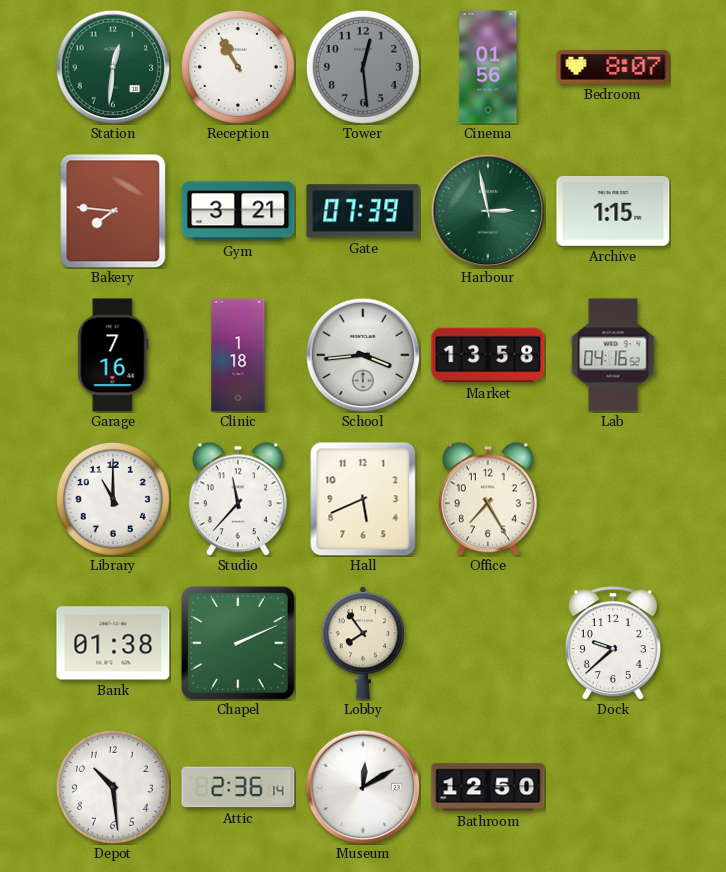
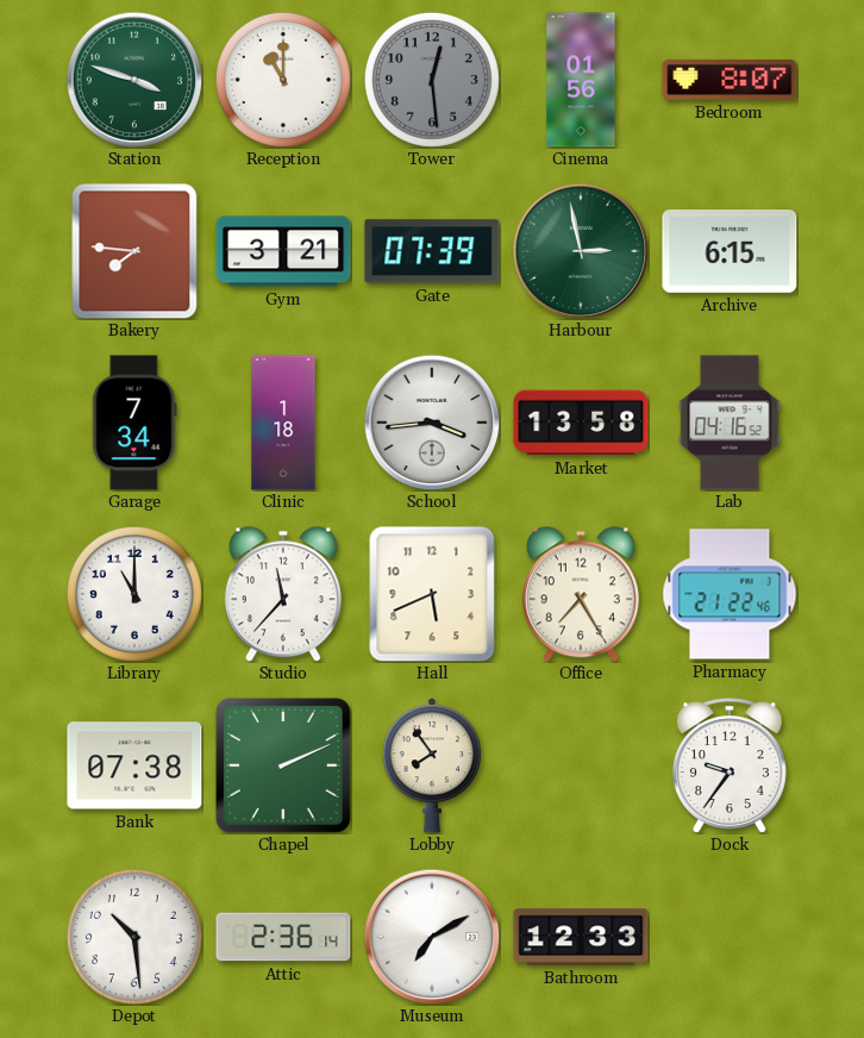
Station: 12:31 -> 3:48 (134, 80)
Reception: 10:55 -> 11:00 (283, 80)
Archive: 1:15 -> 6:15 (730, 252)
Garage: 7:16 -> 7:34 (134, 423)
Pharmacy: none -> 21:22 (730, 594)
Bank: 01:38 -> 07:38 (134, 765)
Dock: 9:38 -> 9:36 (730, 765)
Museum: 12:10 -> 7:10 (432, 937)
Bathroom: 12:50 -> 12:33 (581, 937)
